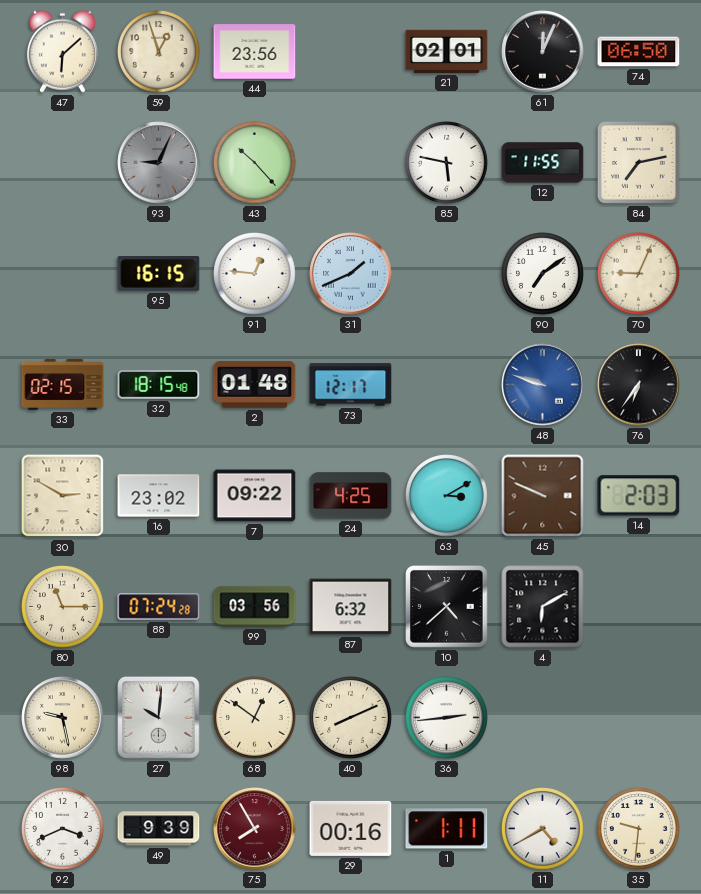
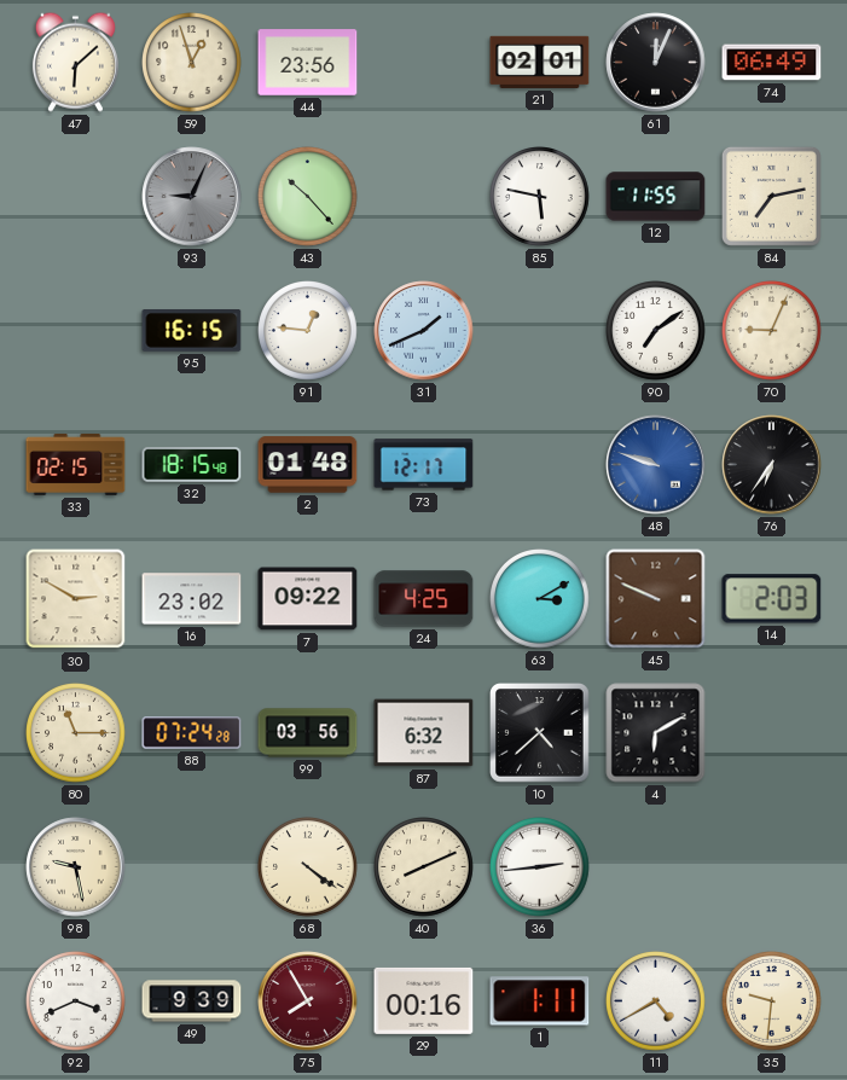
74: 06:50 -> 06:49 (772, 63)
27: 10:01 -> none (159, 718)
68: 12:51 -> 4:21 (308, 867)
